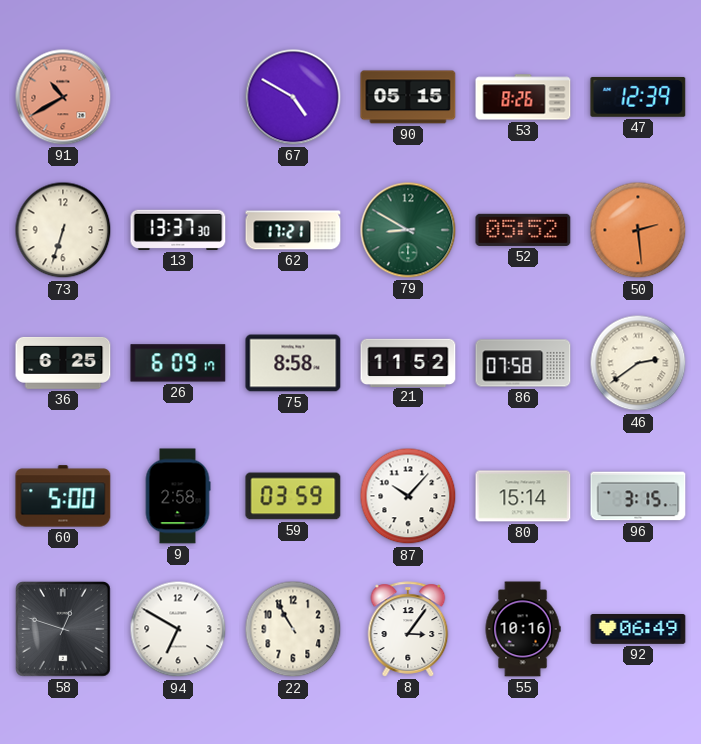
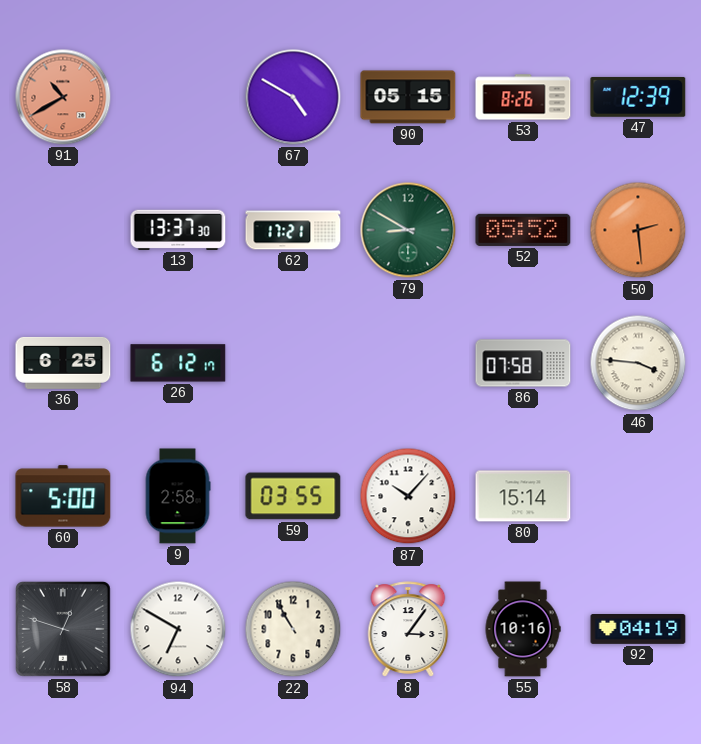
73: 6:33 -> none (63, 230)
26: 6:09 -> 6:12 (178, 363)
75: 8:58 -> none (293, 363)
21: 11:52 -> none (408, 362)
46: 2:39 -> 3:46 (638, 363)
59: 03:59 -> 03:55 (293, 496)
96: 3:15 -> none (638, 496)
92: 06:49 -> 04:19 (638, 630)
